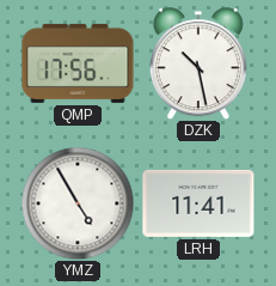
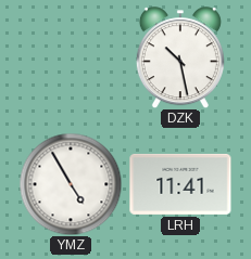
QMP: 17:56 -> none (78, 63)
